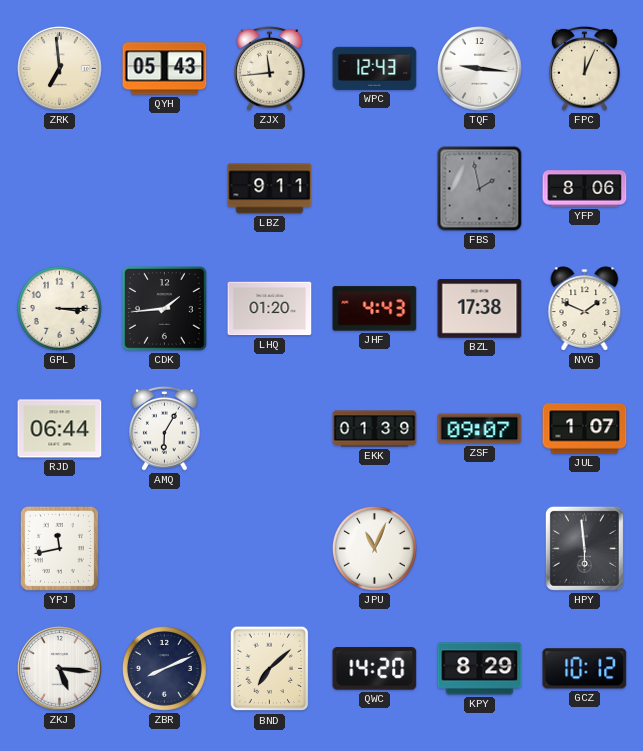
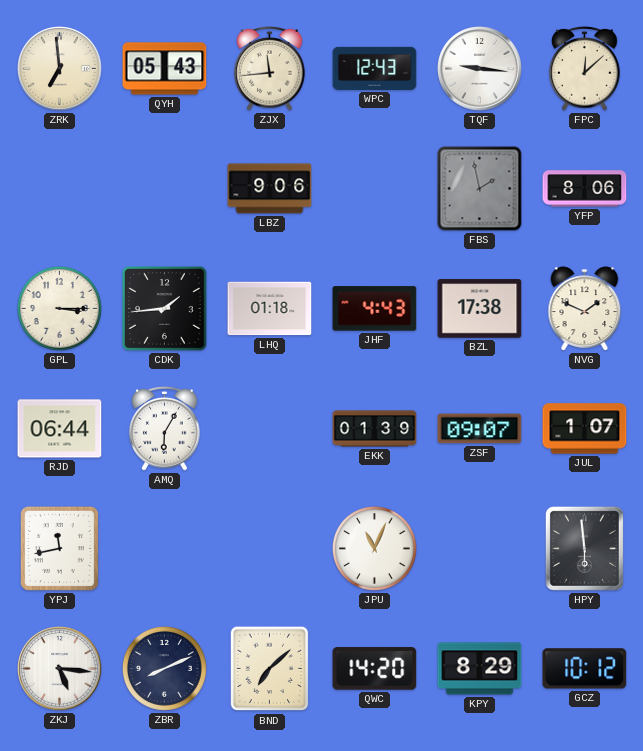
FPC: 12:04 -> 12:08 (585, 68)
LBZ: 9:11 -> 9:06 (270, 189)
LHQ: 01:20 -> 01:18 (270, 309)
